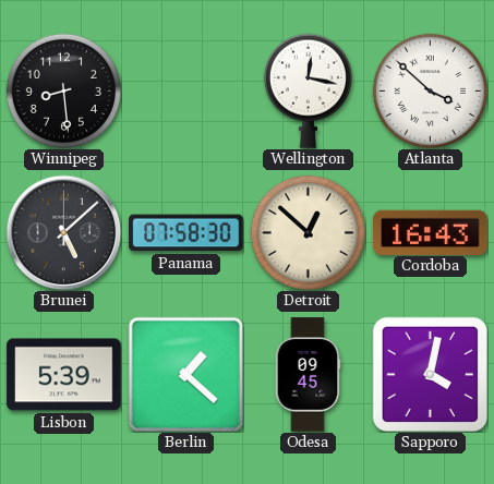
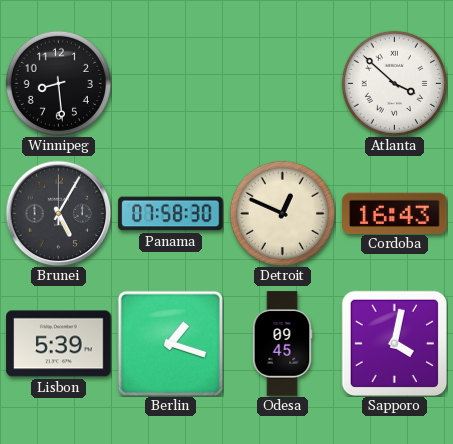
Wellington: 12:17 -> none (308, 90)
Brunei: 5:08 -> 5:05 (58, 213)
Detroit: 12:52 -> 12:49 (282, 213)
Berlin: 1:22 -> 1:18 (170, 343)
